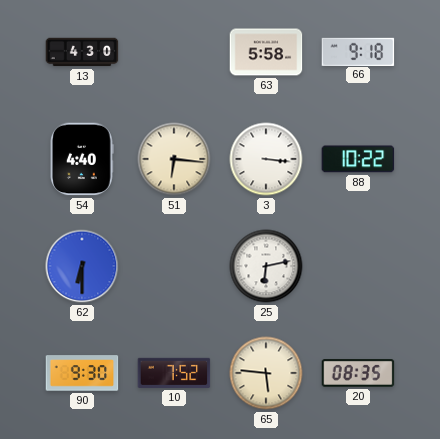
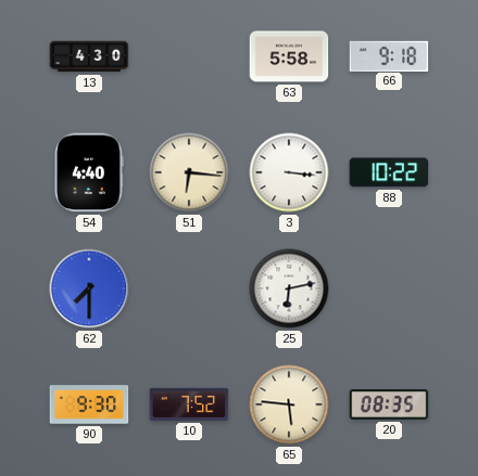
62: 6:30 -> 7:30 (89, 288)
